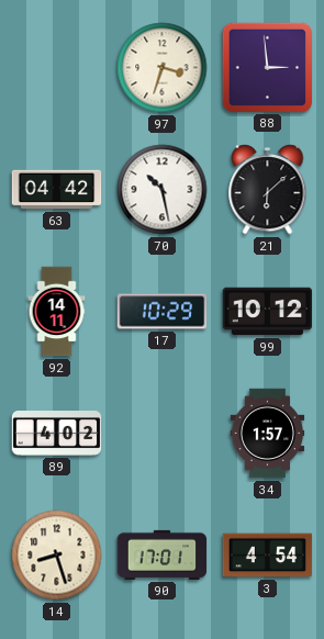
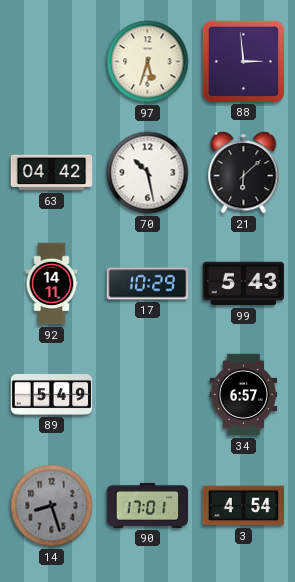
97: 3:33 -> 5:33 (148, 62)
99: 10:12 -> 5:43 (244, 284)
89: 4:02 -> 5:49 (52, 395)
34: 1:57 -> 6:57 (244, 395)
14 dial: cream -> grey (52, 506)
